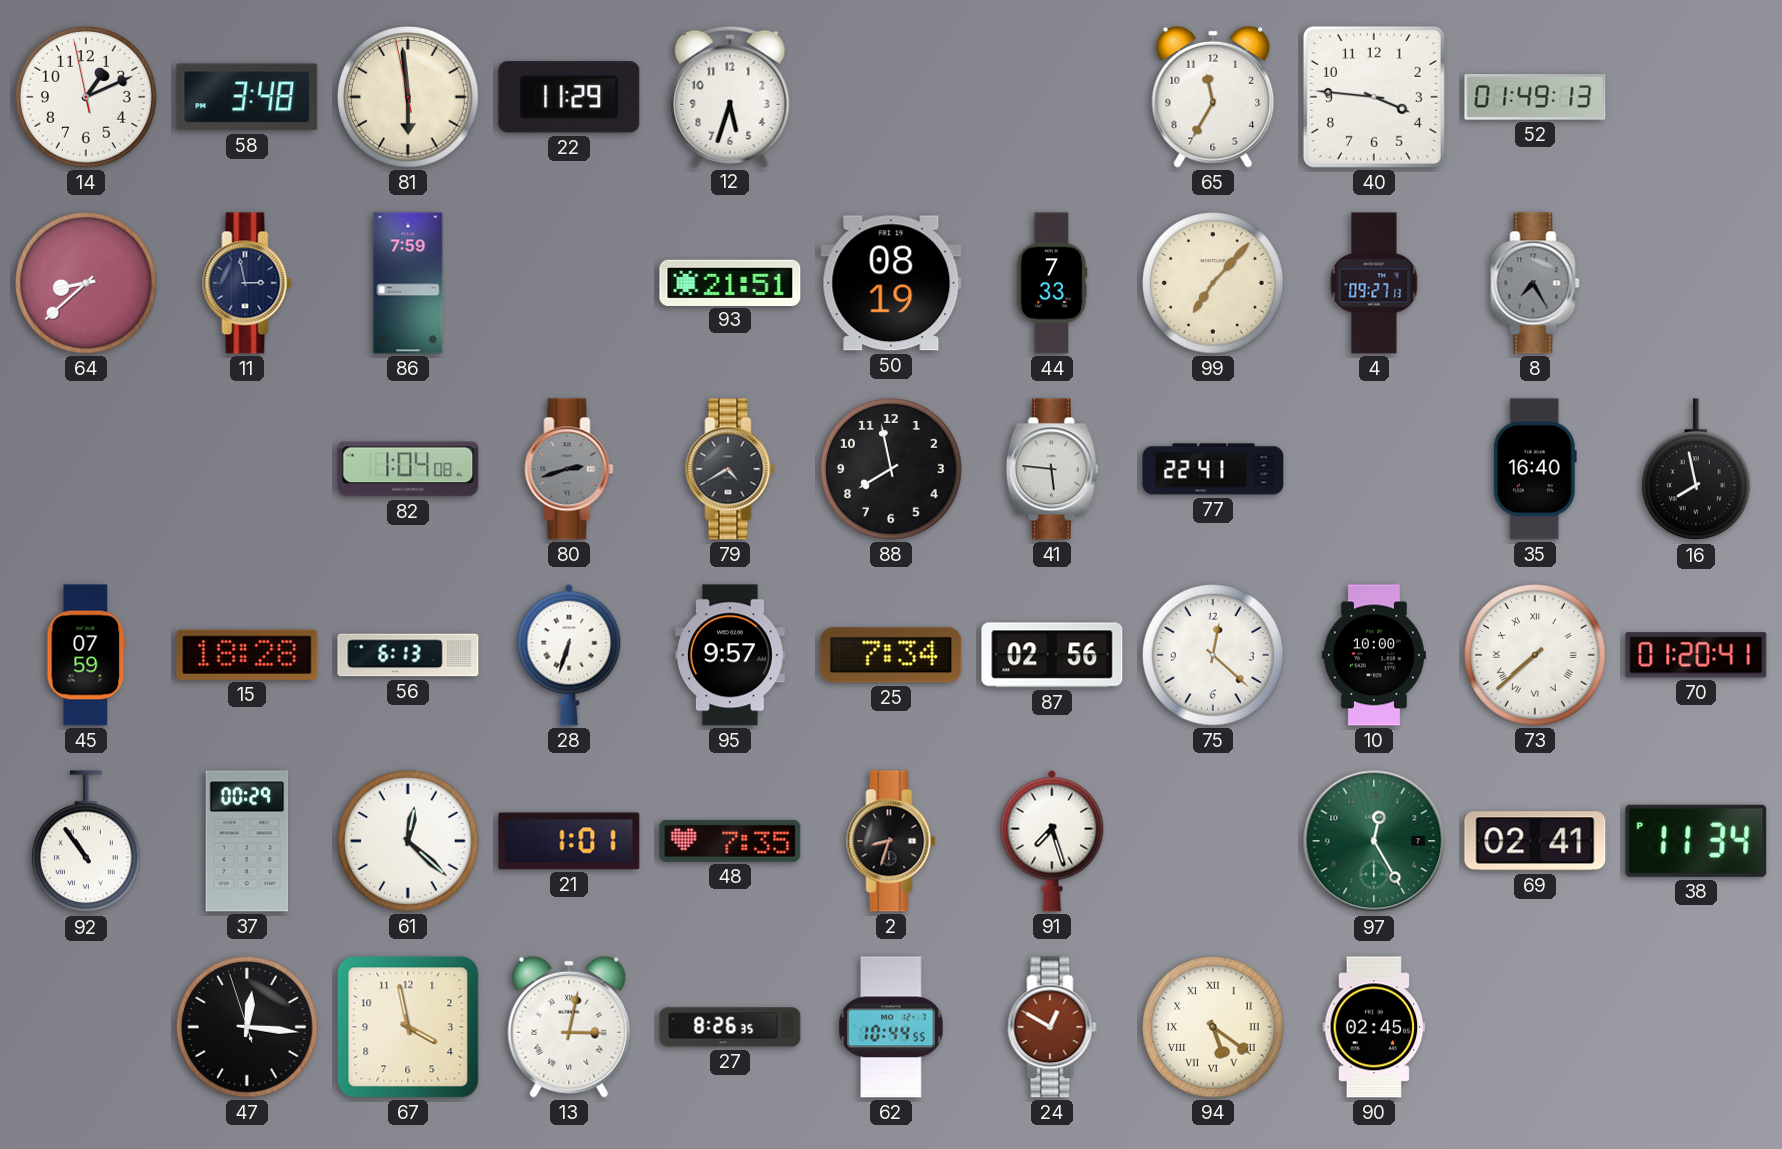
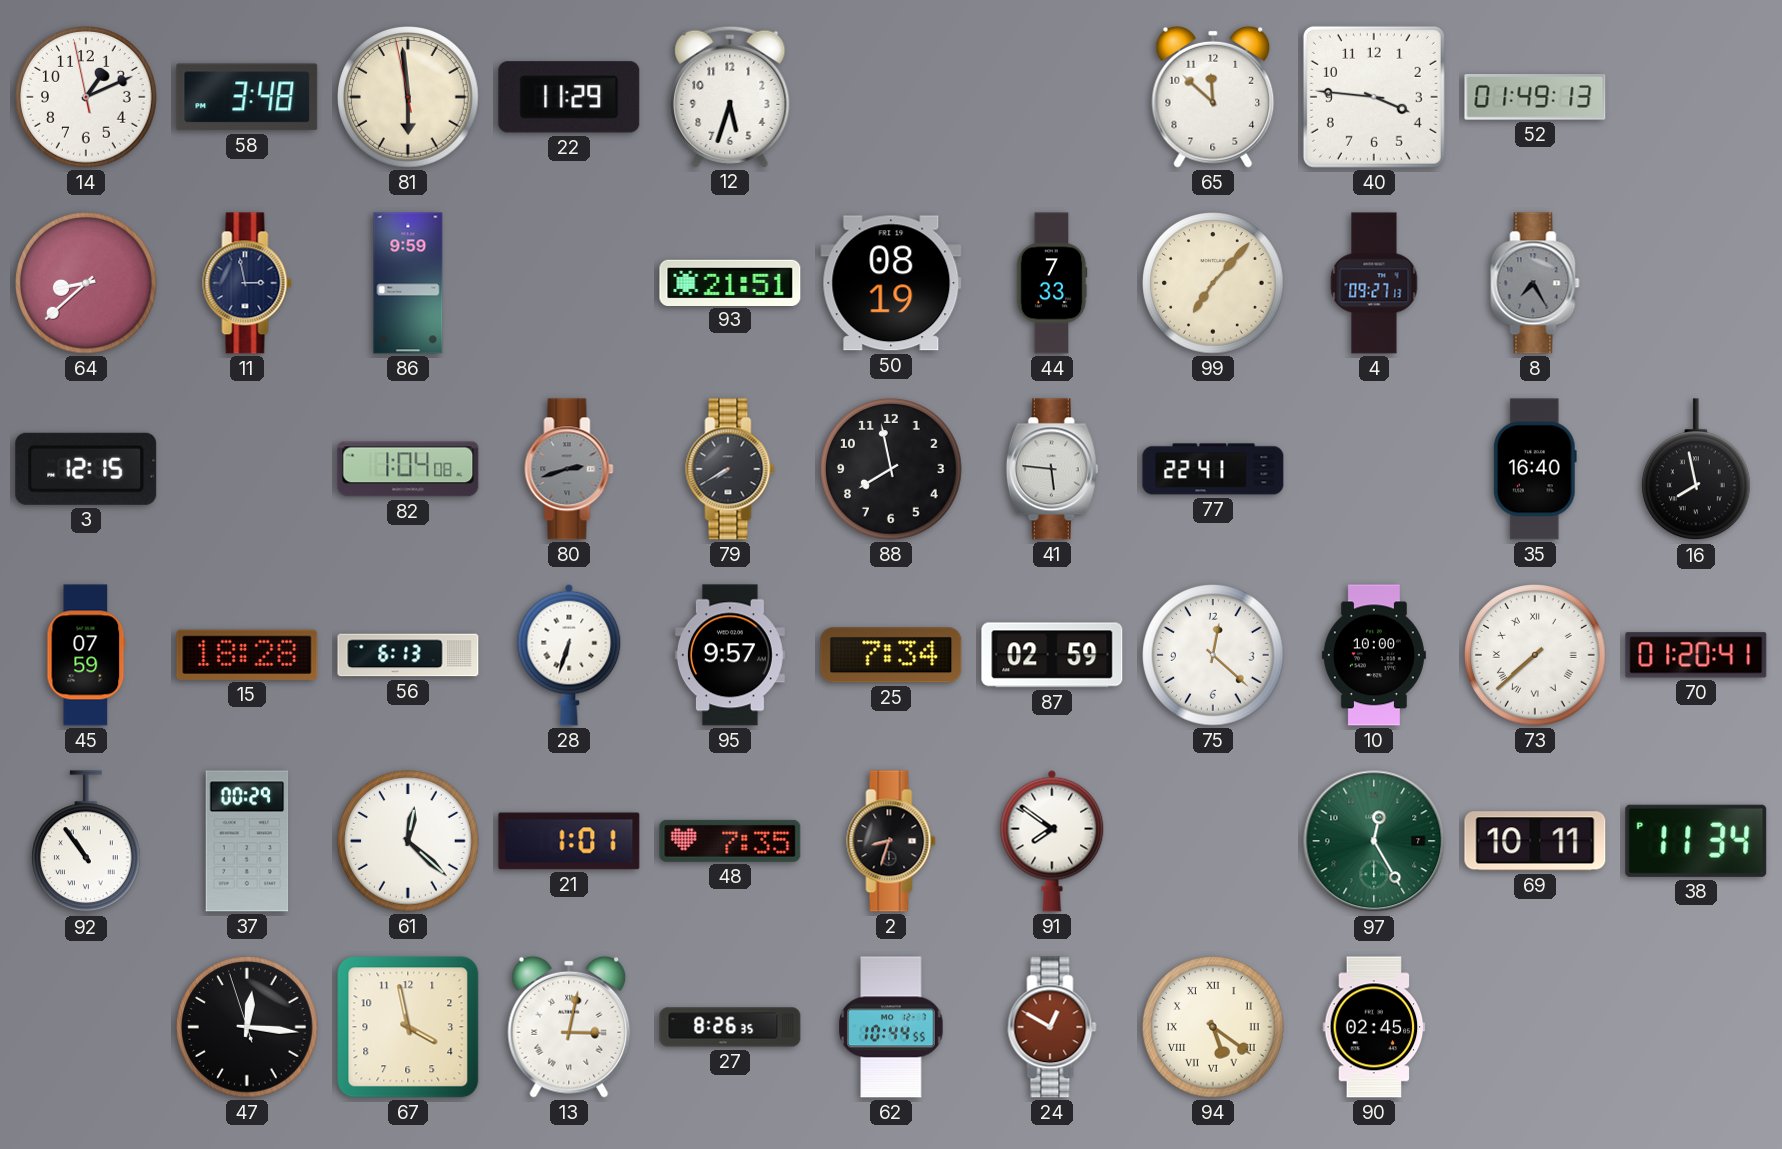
65: 11:35 -> 11:52 (1213, 97)
86: 7:59 -> 9:59 (408, 283)
3: none -> 12:15 (86, 469)
79: 4:40 -> 7:40 (730, 469)
87: 02:56 -> 02:59 (1052, 655)
91: 7:27 -> 7:51 (1052, 841)
69: 02:41 -> 10:11 (1535, 841)
